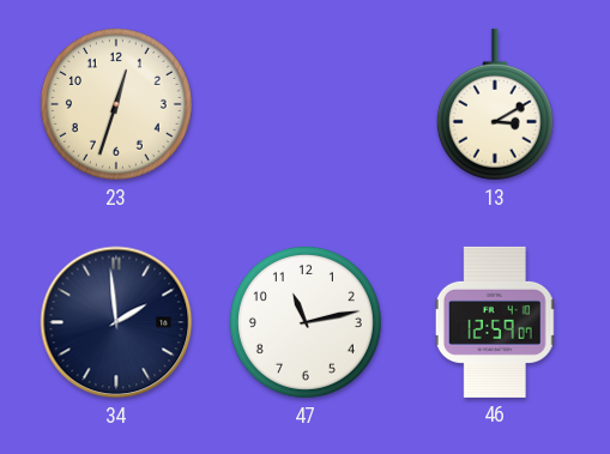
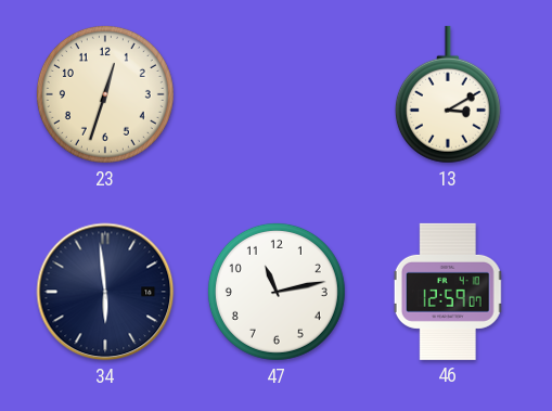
34: 1:59 -> 5:59 (105, 292)
